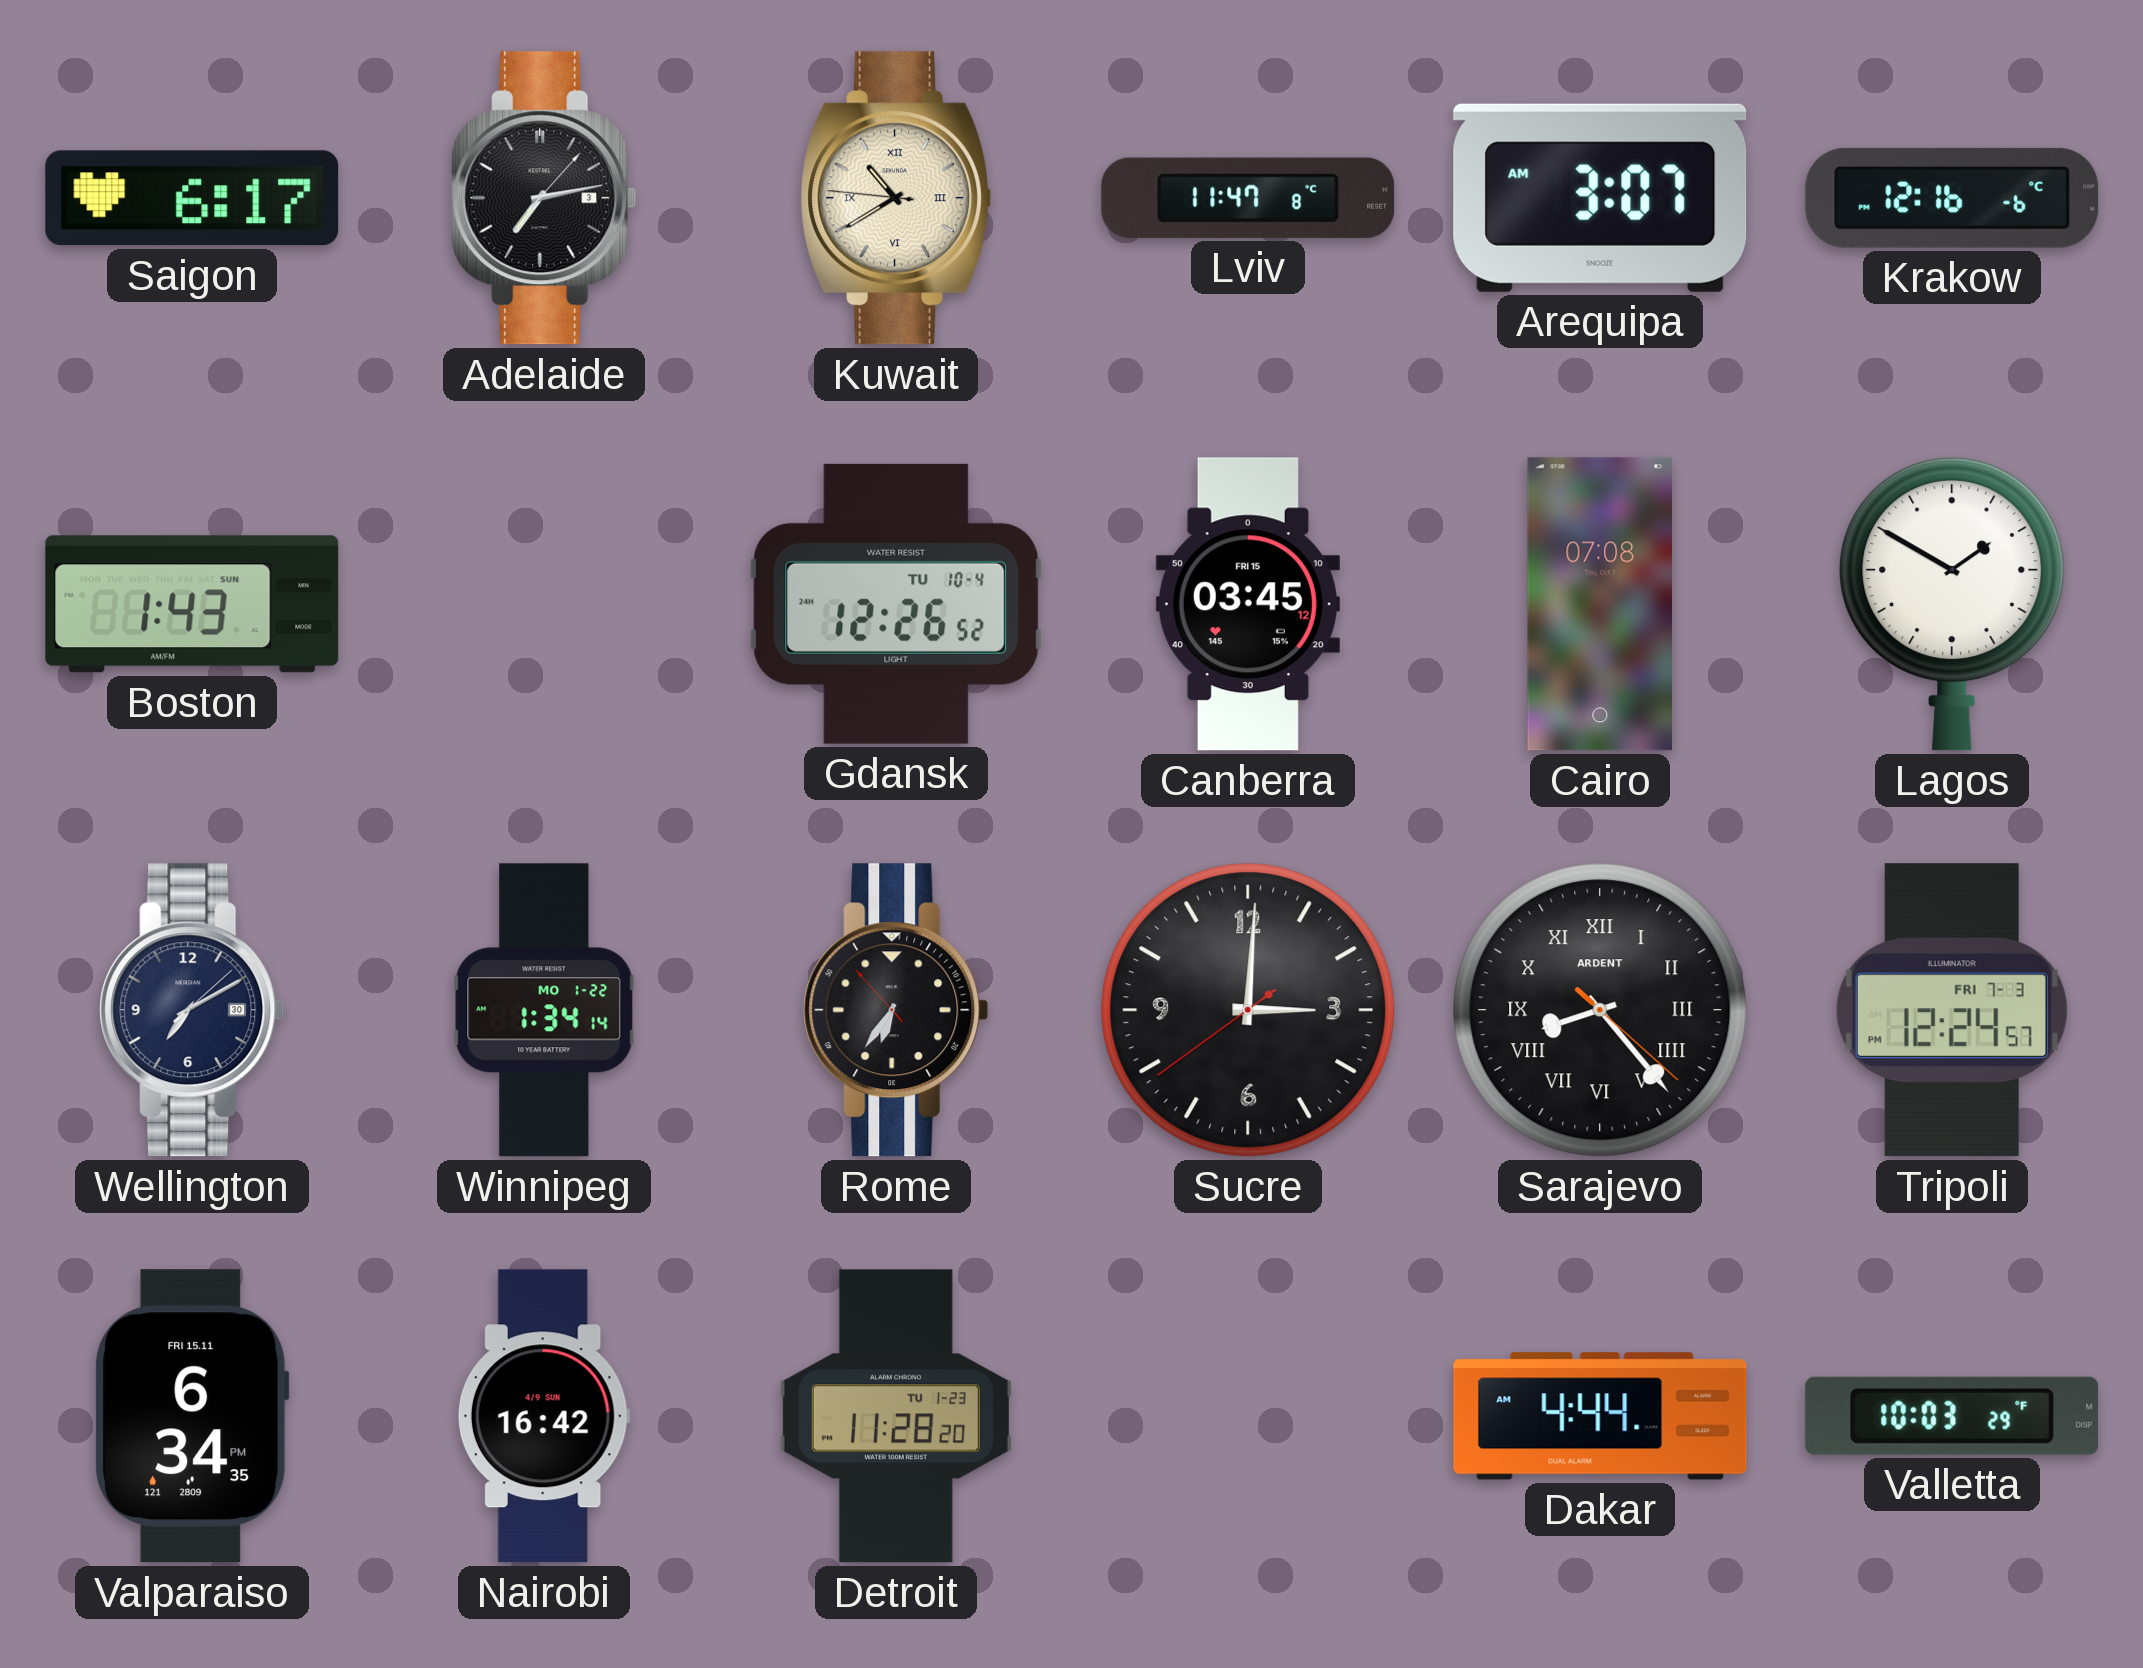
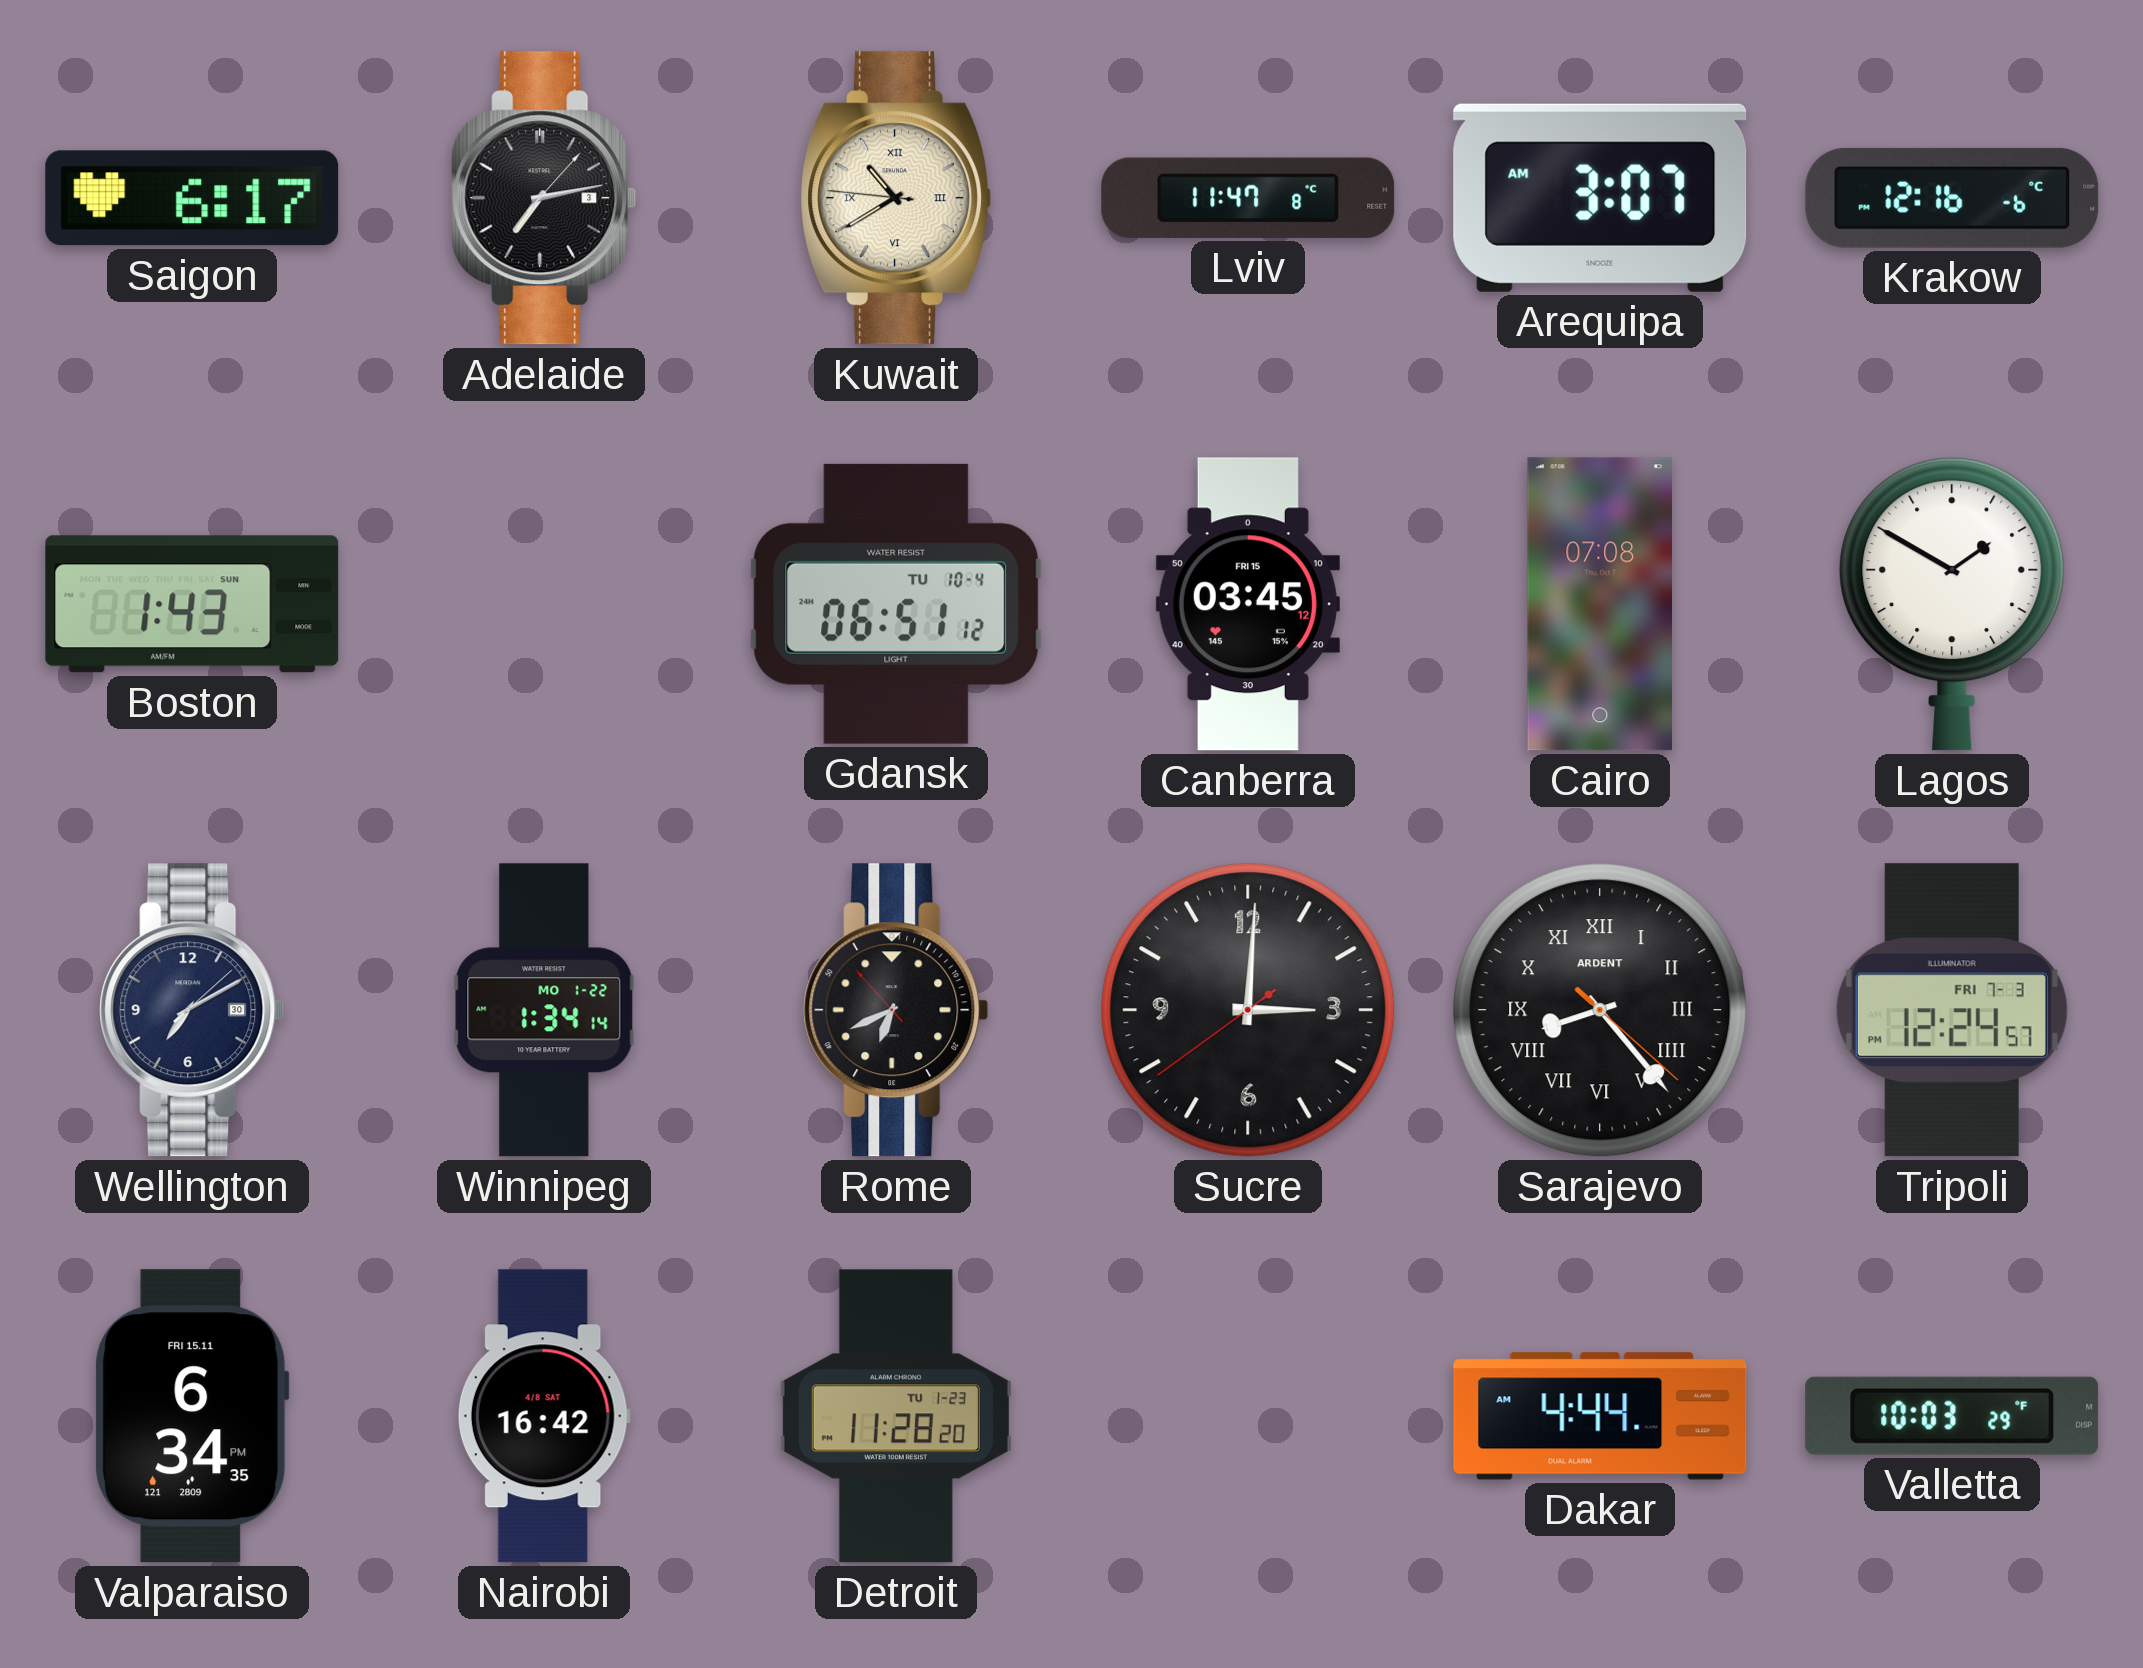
Gdansk: 12:26 -> 06:51 (896, 604)
Rome: 6:35 -> 6:40 (896, 1010)
Nairobi date: 4/9 SUN -> 4/8 SAT (544, 1416)
